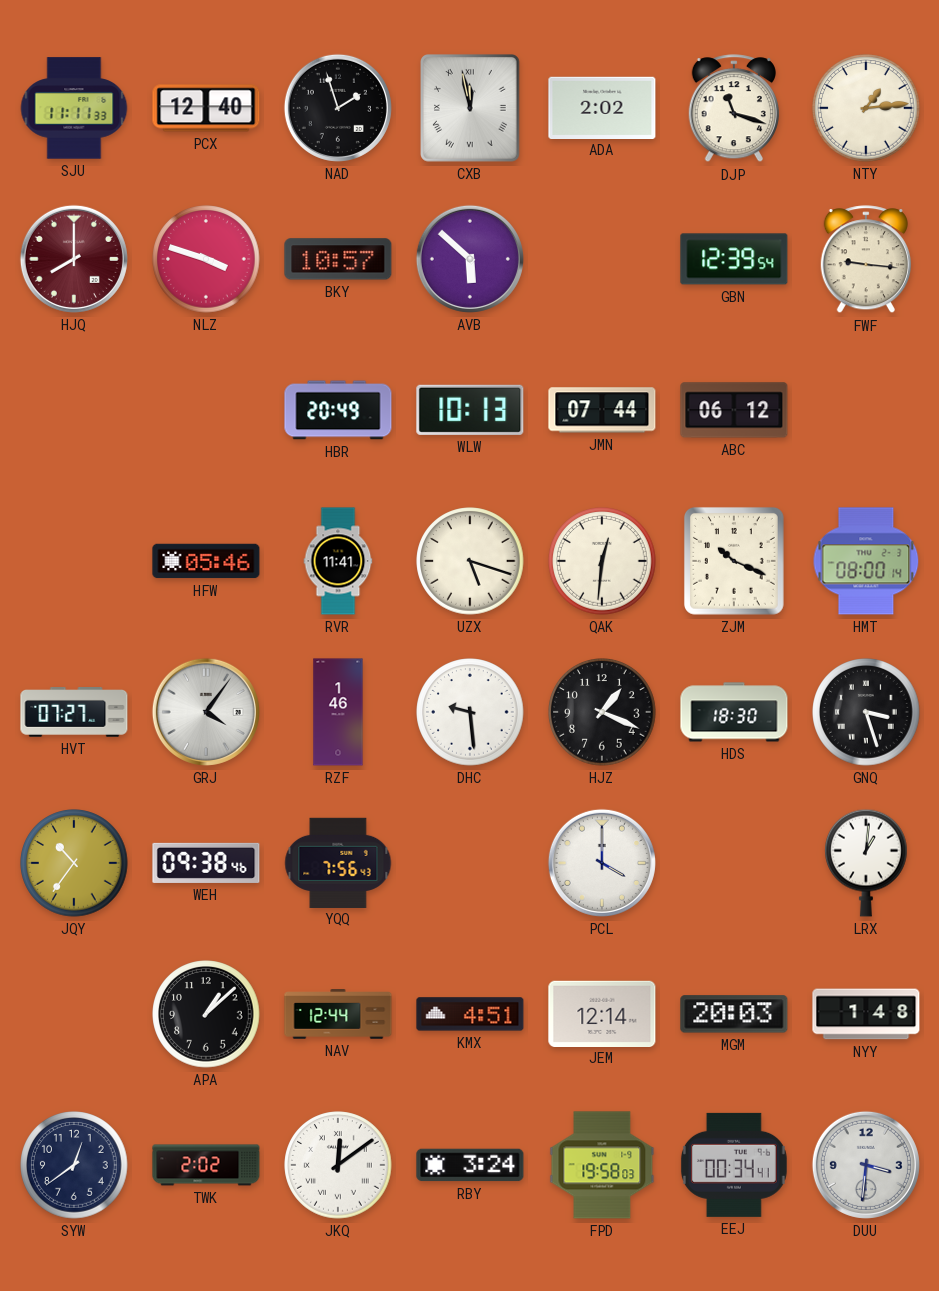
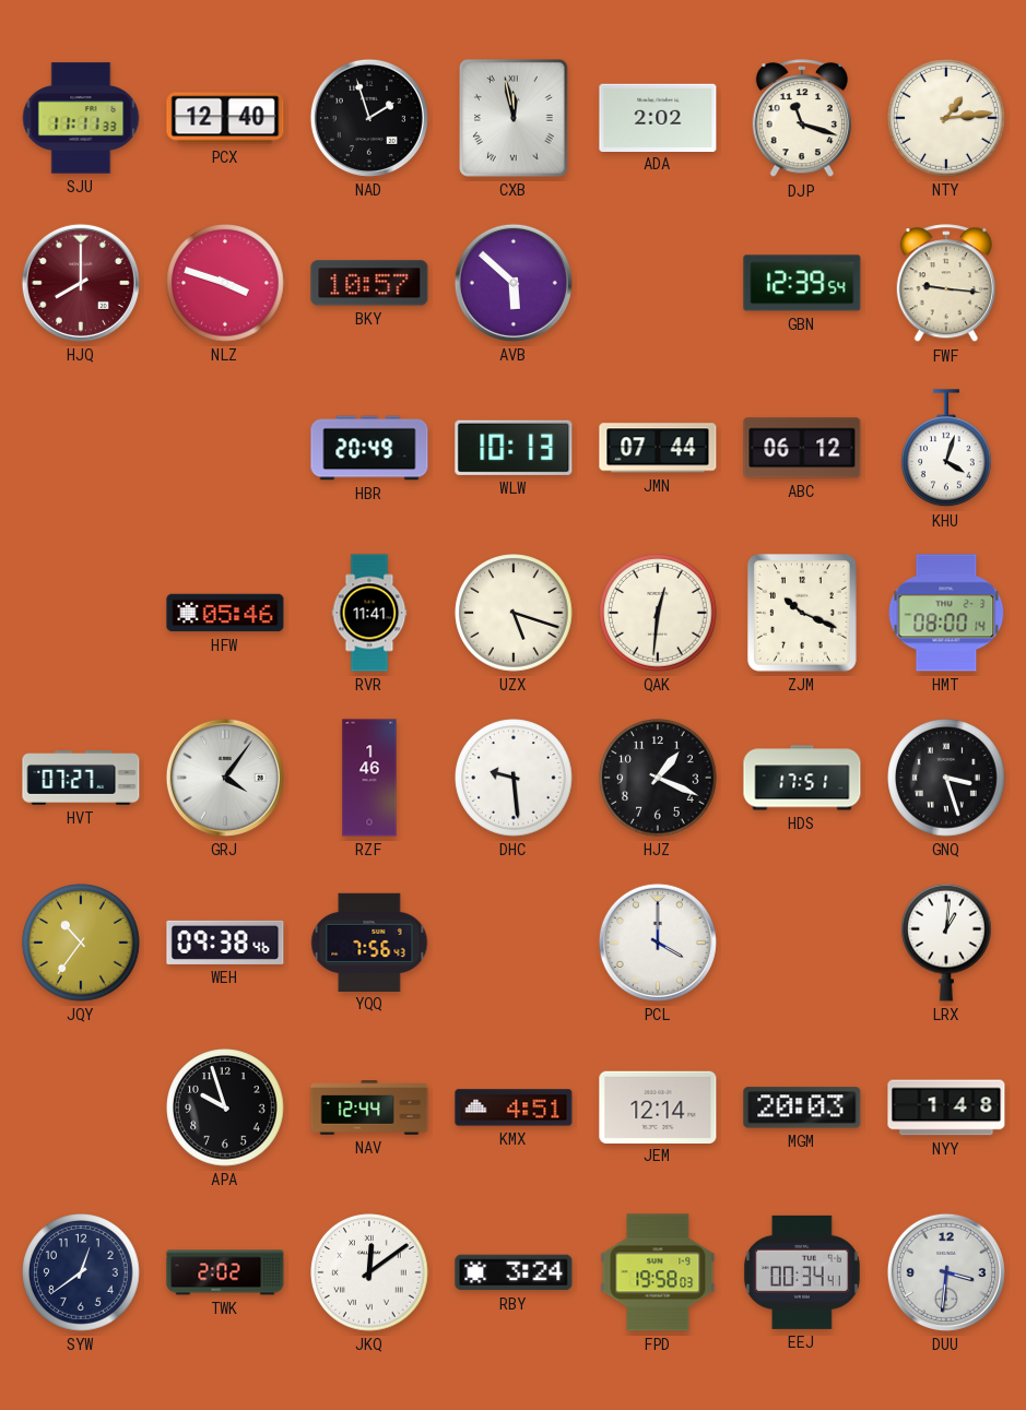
KHU: none -> 4:03 (947, 449)
HDS: 18:30 -> 17:51 (802, 778)
APA: 1:08 -> 9:57 (225, 1107)
